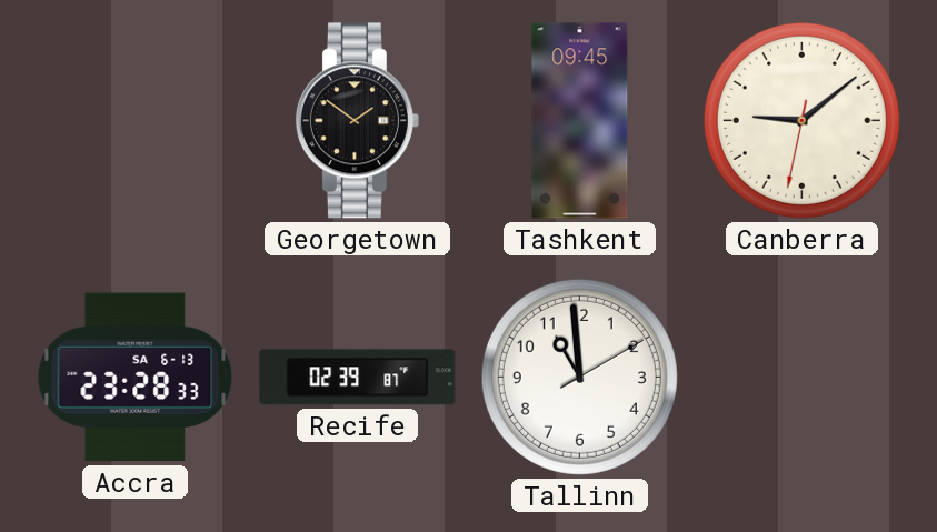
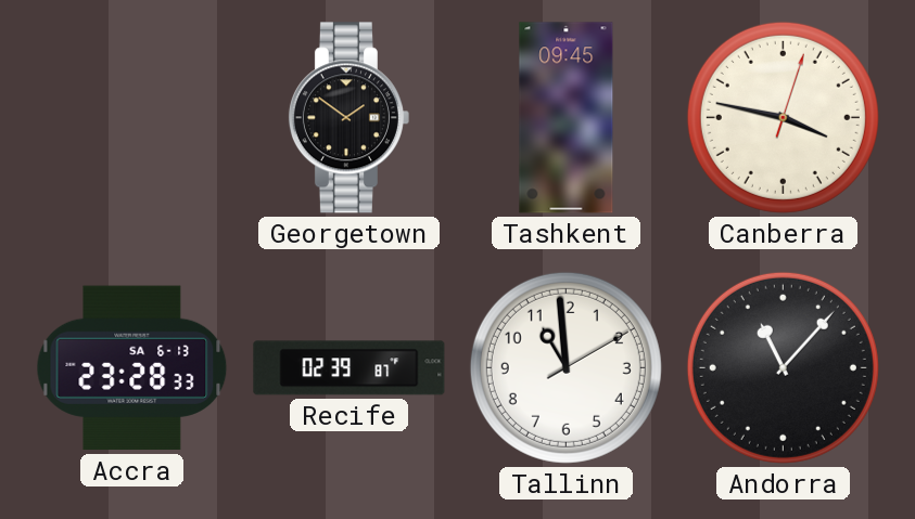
Canberra: 9:08 -> 3:47 (783, 117)
Andorra: none -> 11:07 (783, 367)
